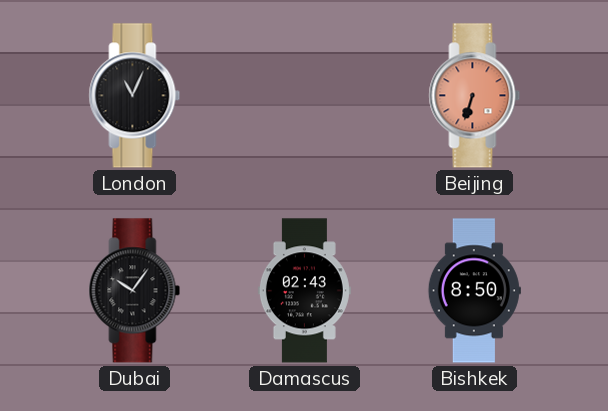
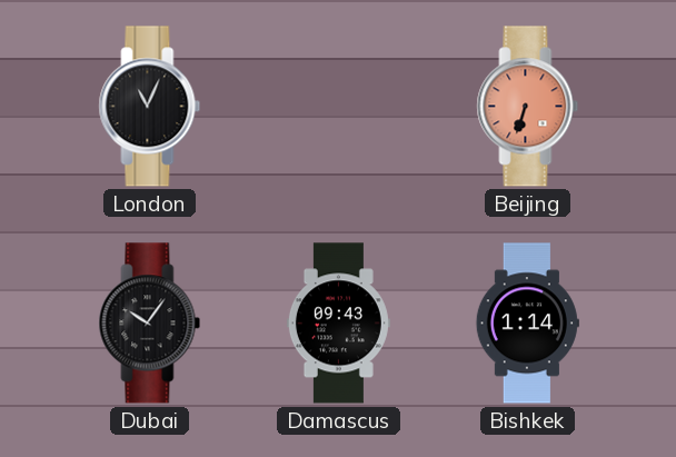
Damascus: 02:43 -> 09:43 (338, 324)
Bishkek: 8:50 -> 1:14 (527, 324)
